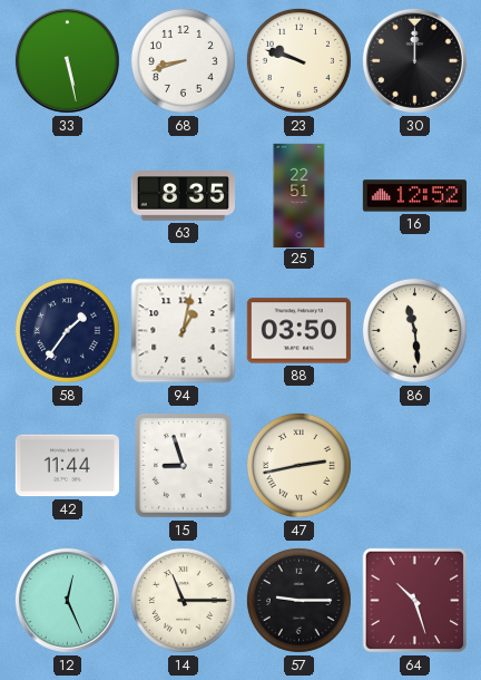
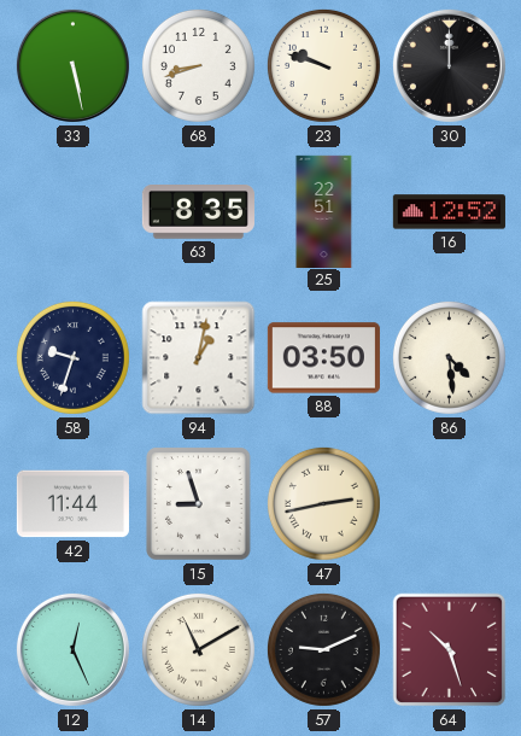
58: 1:36 -> 9:33 (72, 357)
86: 11:29 -> 4:29 (449, 357)
14: 11:15 -> 11:10 (198, 649)
57: 9:15 -> 9:11 (323, 649)
